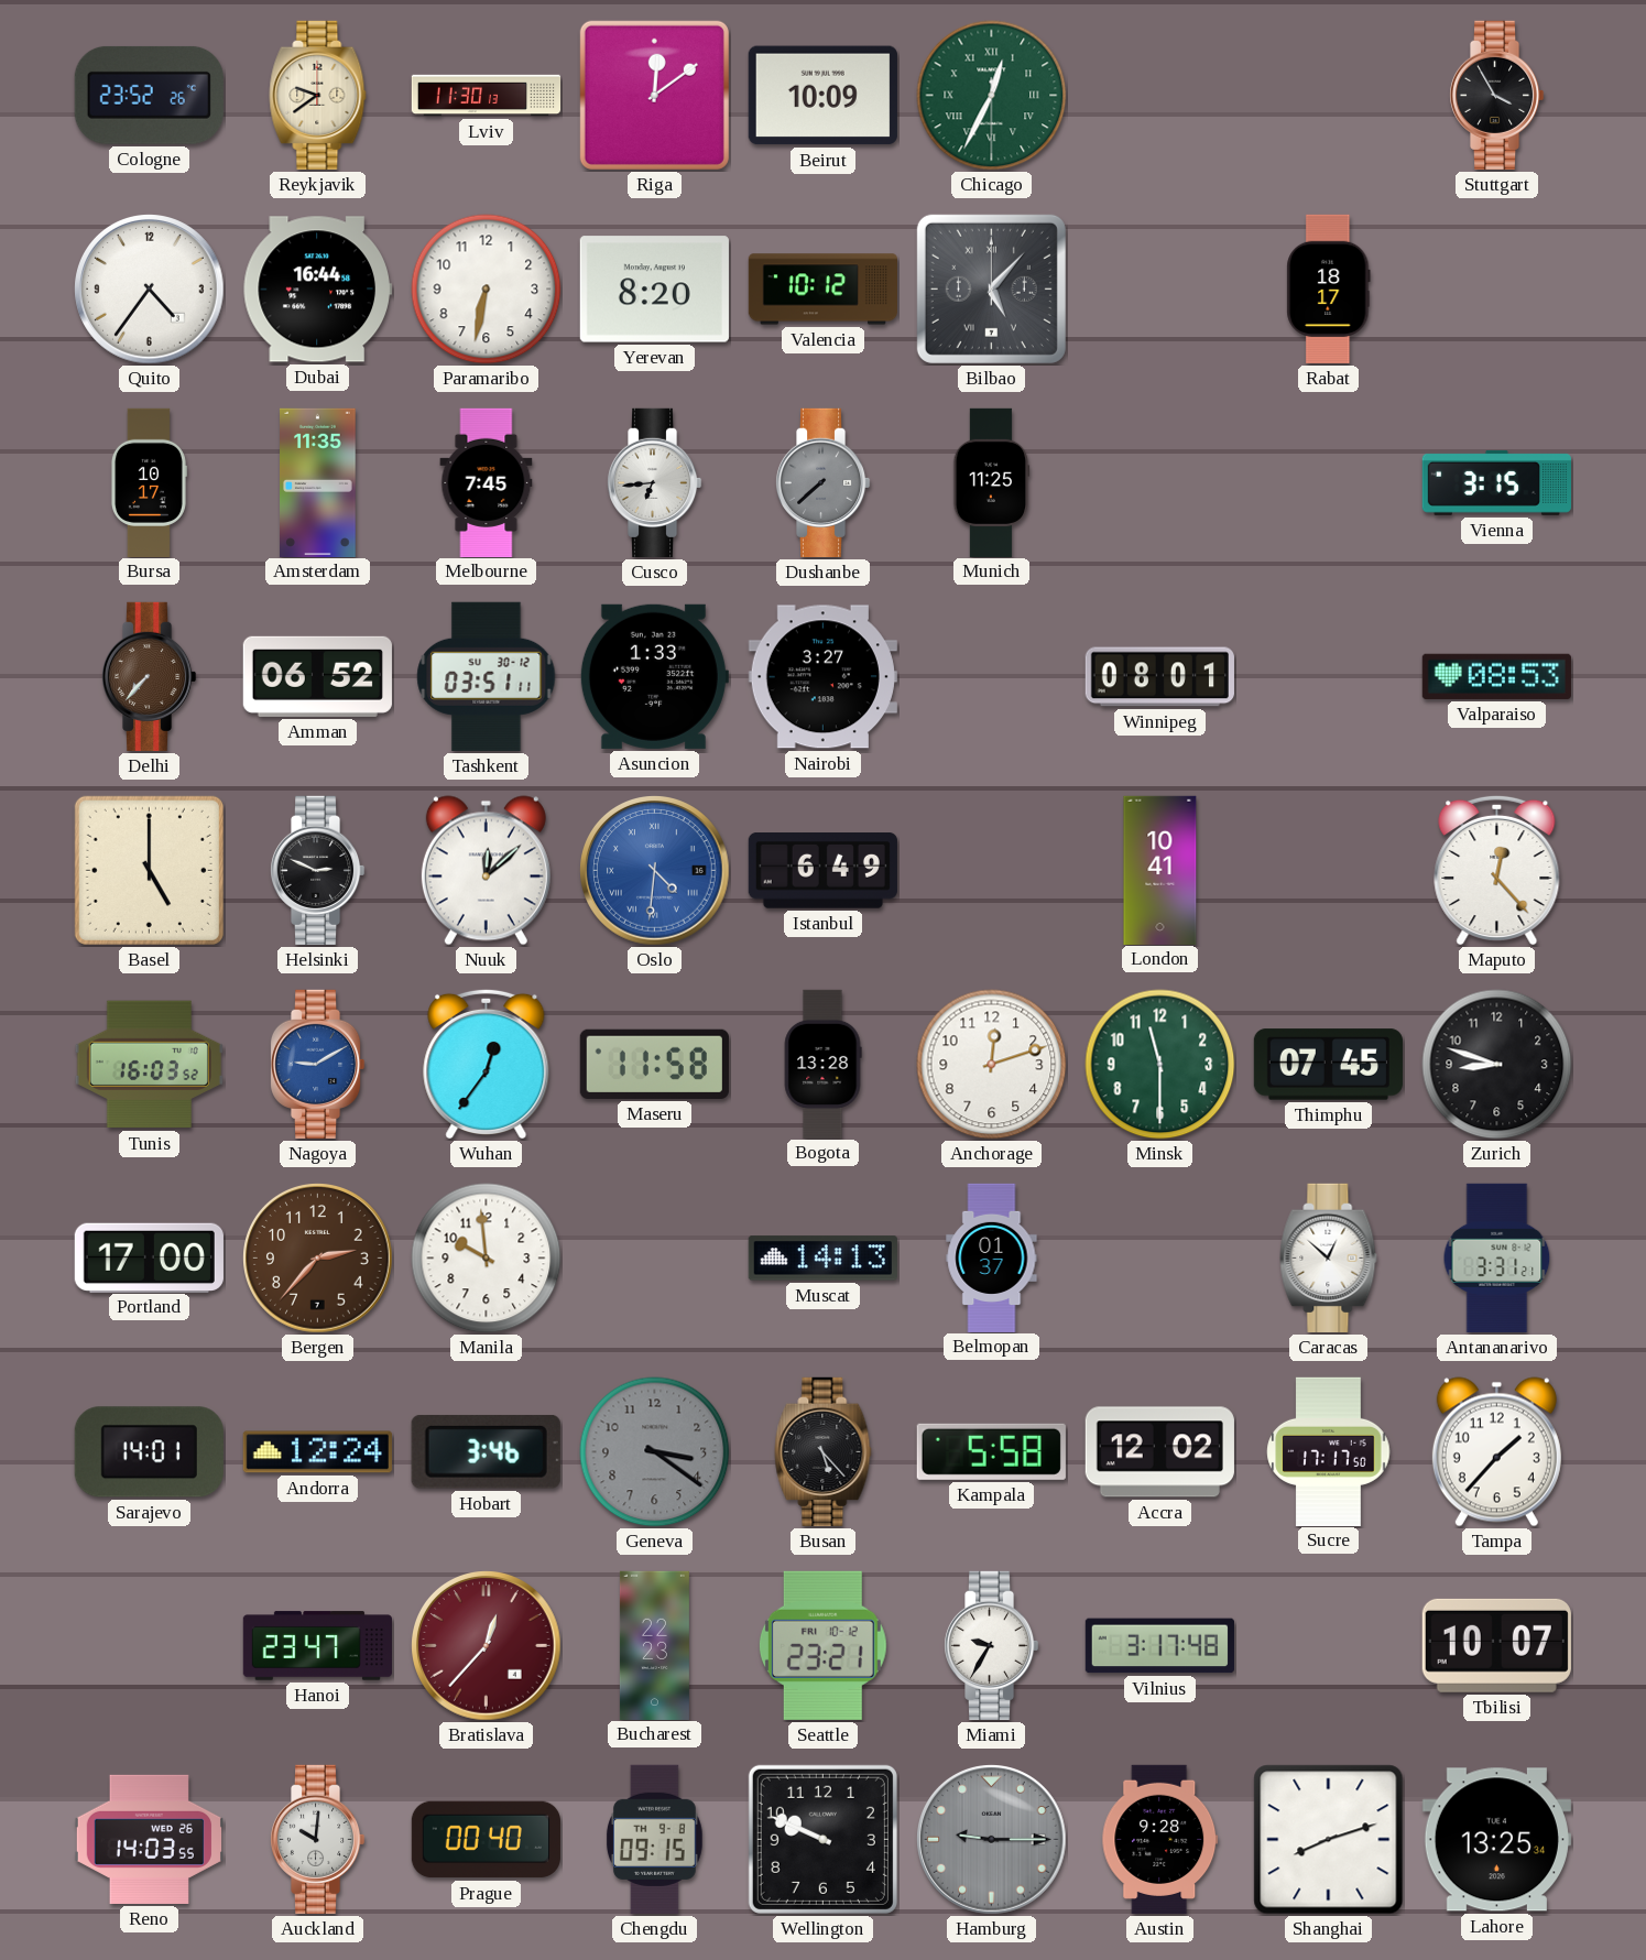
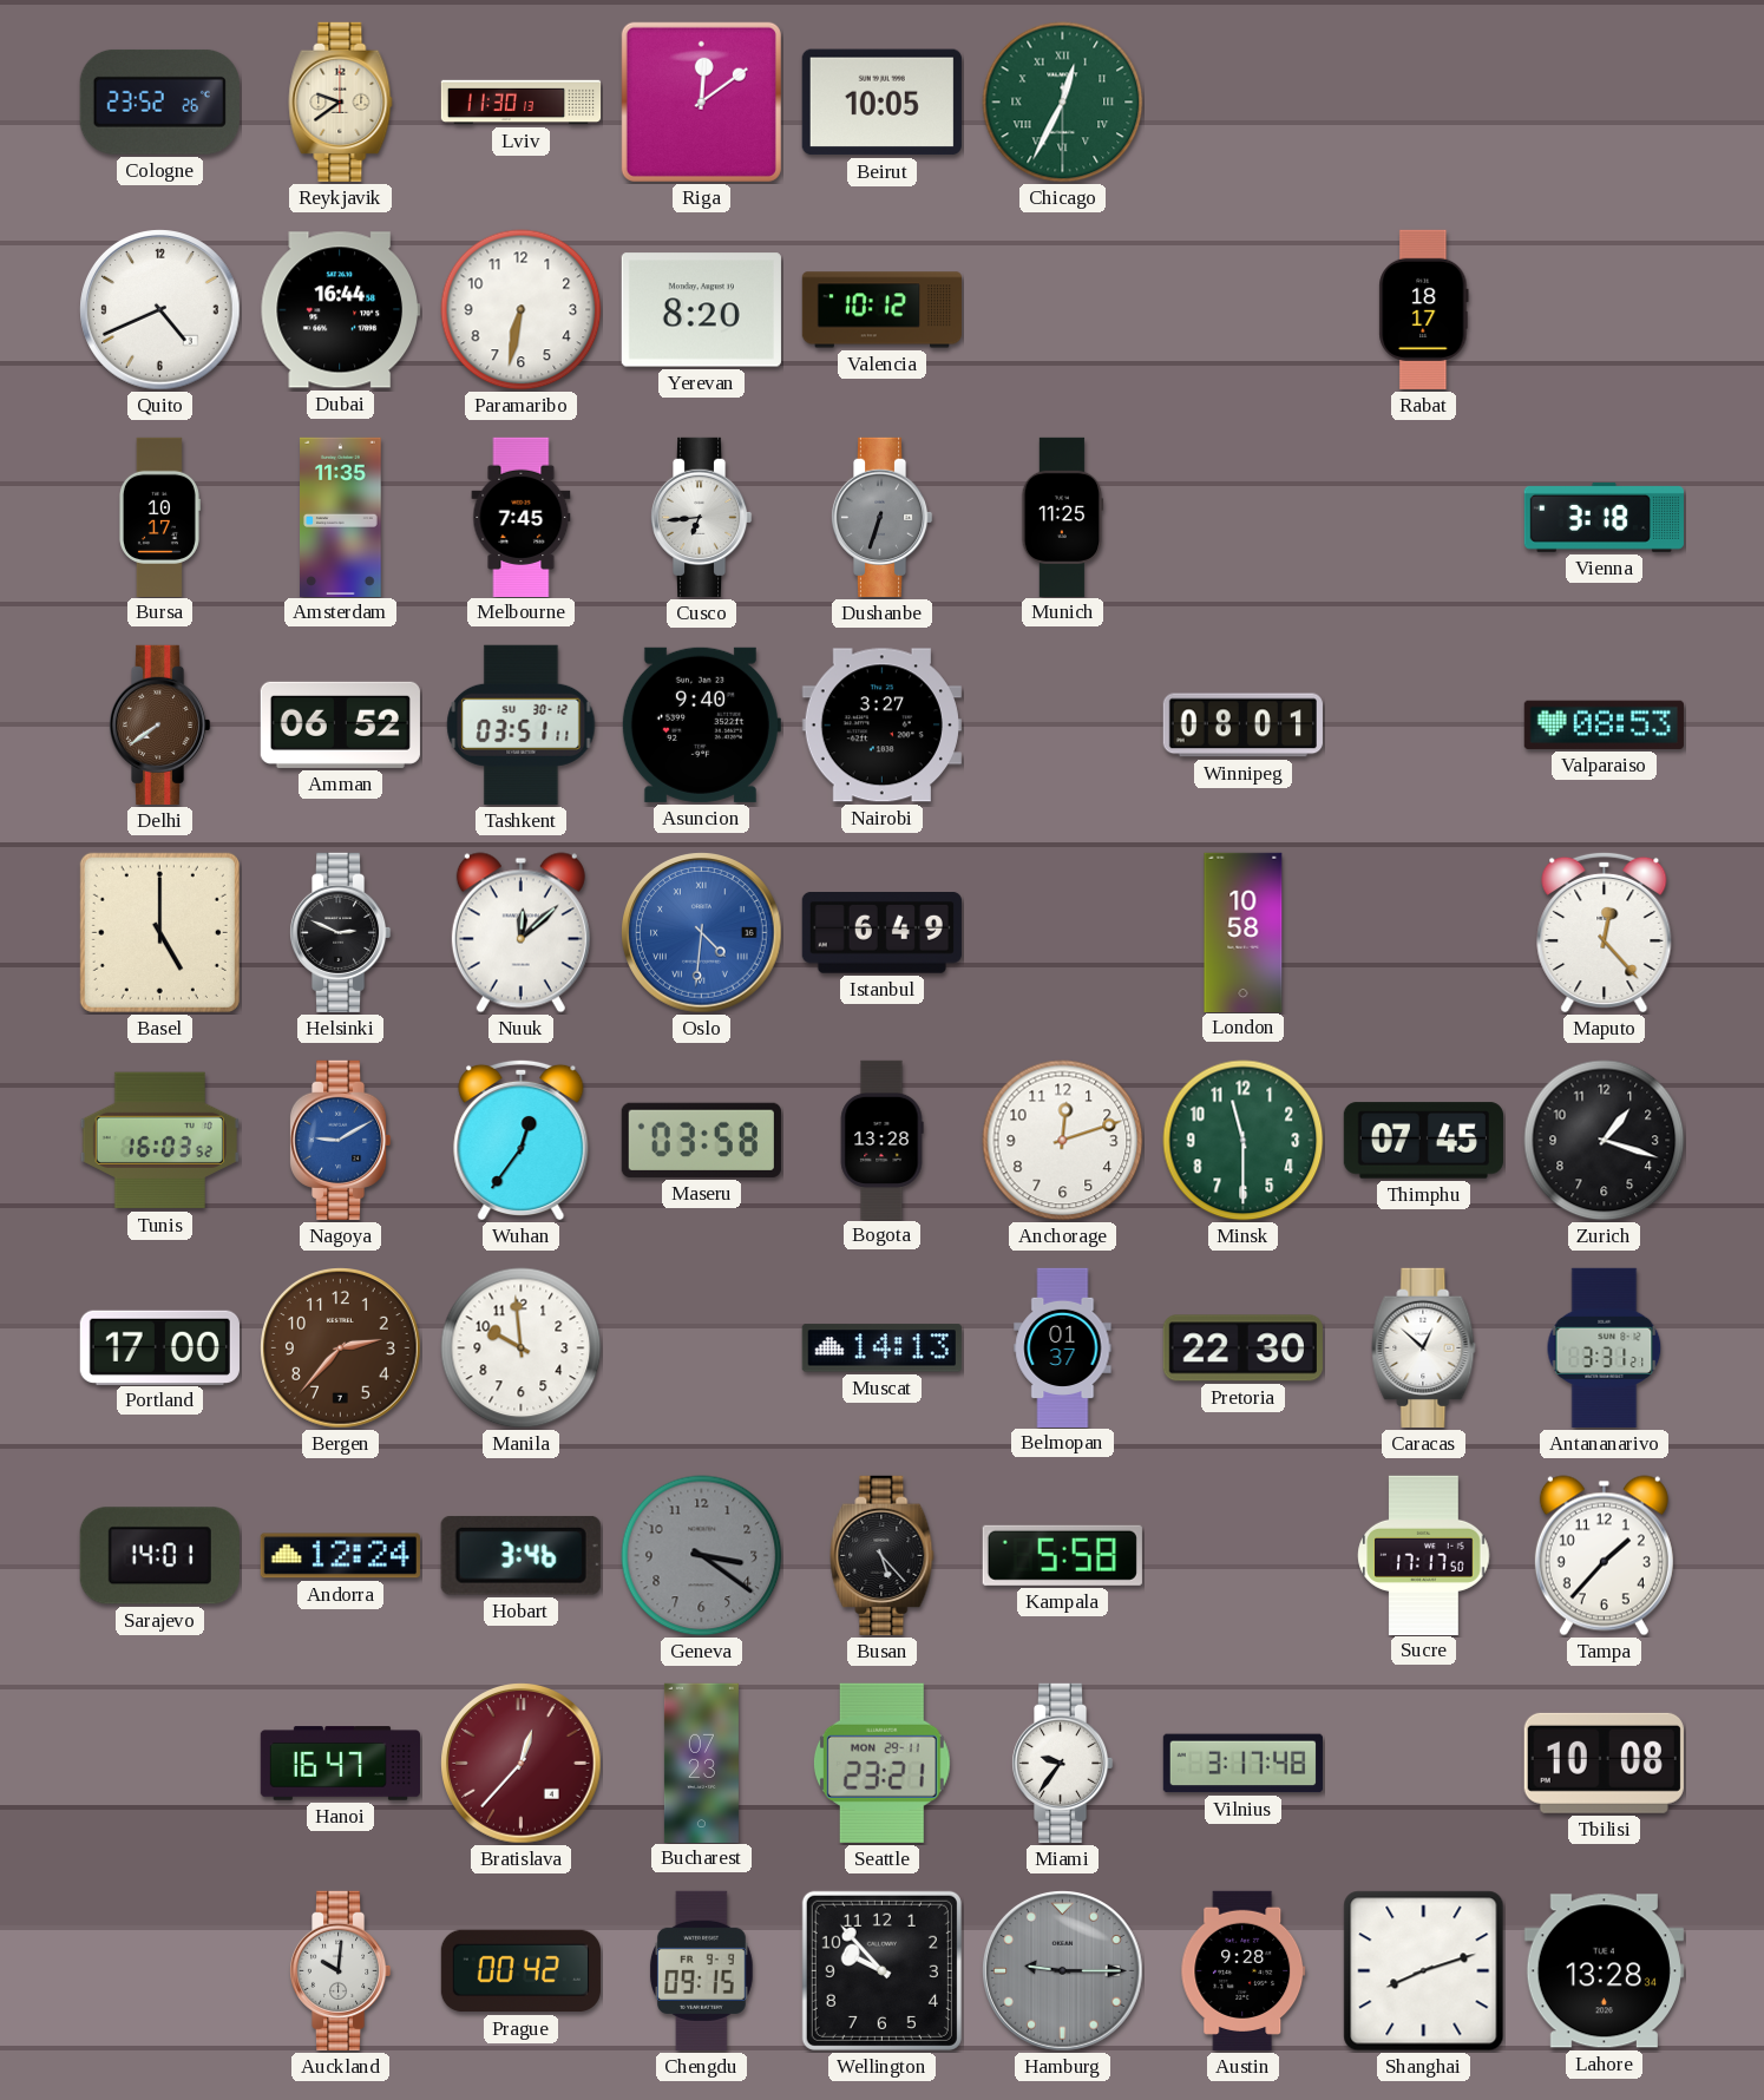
Beirut: 10:09 -> 10:05 (881, 103)
Stuttgart: 3:55 -> none (1496, 95)
Quito: 4:36 -> 4:41 (160, 310)
Bilbao: 5:07 -> none (991, 288)
Dushanbe: 7:38 -> 6:33 (881, 517)
Vienna: 3:15 -> 3:18 (1604, 517)
Delhi: 7:37 -> 7:39 (159, 724)
Asuncion: 1:33 -> 9:40 (701, 724)
London: 10:41 -> 10:58 (1244, 932)
Maseru: 11:58 -> 03:58 (701, 1140)
Zurich: 8:48 -> 1:18 (1605, 1141)
Pretoria: none -> 22:30 (1242, 1348)
Accra: 12:02 -> none (1159, 1452)
Hanoi: 23:47 -> 16:47 (340, 1764)
Bucharest: 22:23 -> 07:23 (701, 1763)
Seattle date: FRI 10-12 -> MON 29-11 (881, 1763)
Miami: 9:35 -> 9:36 (1062, 1763)
Tbilisi: 10:07 -> 10:08 (1604, 1763)
Reno: 14:03 -> none (149, 1839)
Prague: 00:40 -> 00:42 (520, 1971)
Chengdu date: TH 9-8 -> FR 9-9 (702, 1970)
Wellington: 9:49 -> 9:53 (881, 1970)
Lahore: 13:25 -> 13:28 (1604, 1971)
